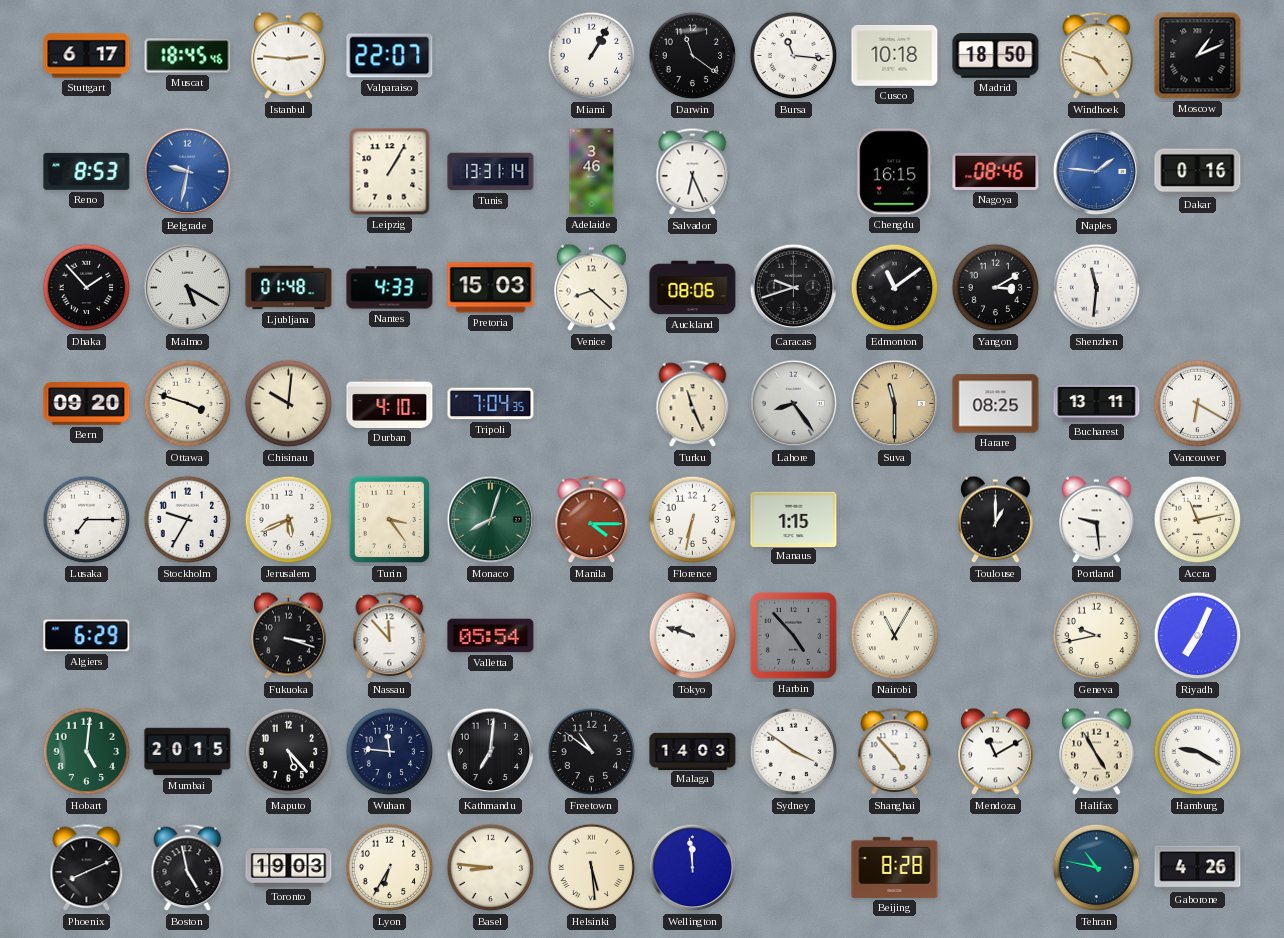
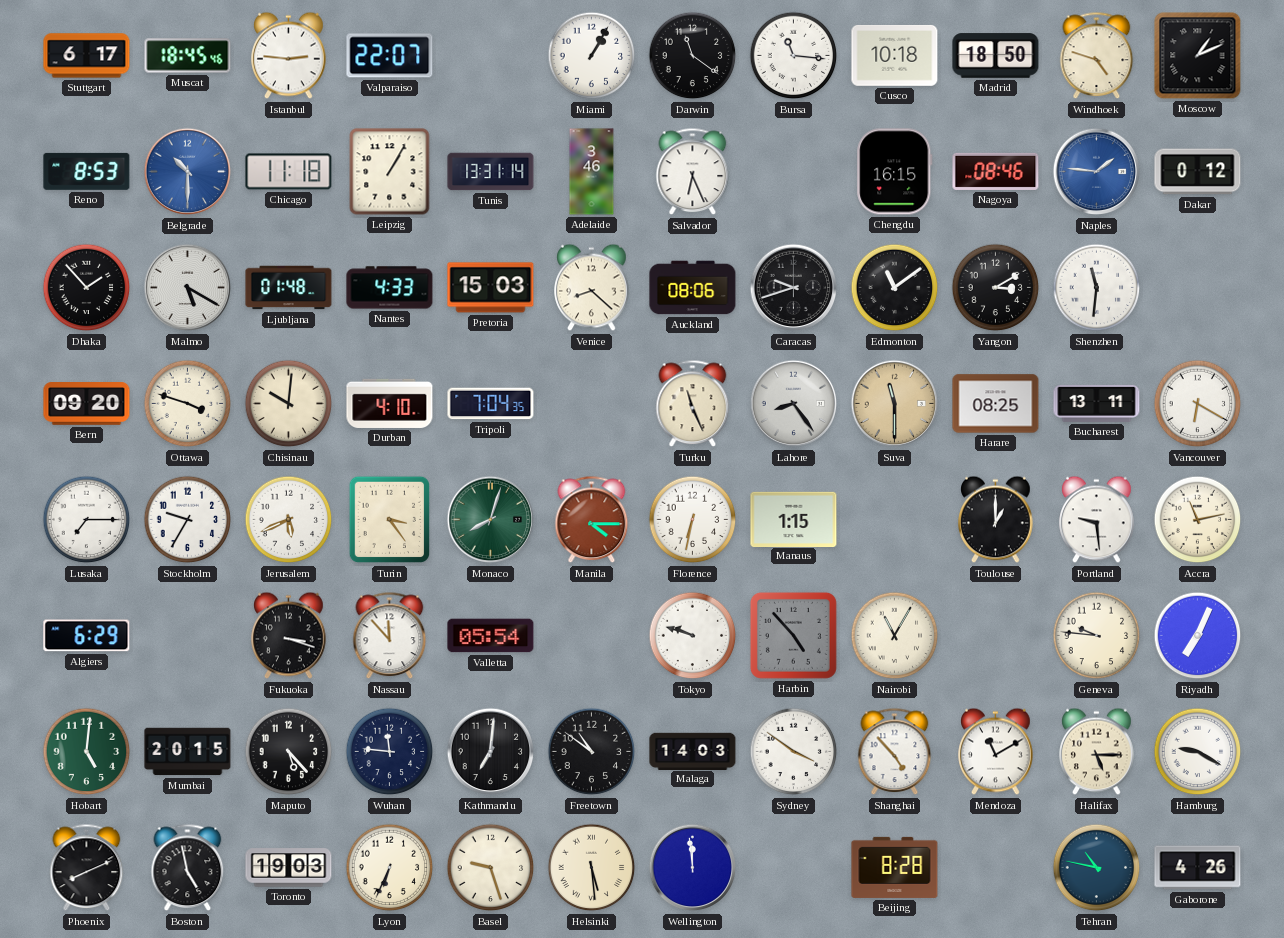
Belgrade: 9:32 -> 10:30 (188, 172)
Chicago: none -> 11:18 (289, 172)
Dakar: 0:16 -> 0:12 (1198, 172)
Geneva: 9:43 -> 9:46 (1097, 636)
Halifax: 4:55 -> 5:15 (1097, 752)
Lyon: 6:35 -> 6:34 (390, 868)
Basel: 8:46 -> 9:27 (491, 868)
